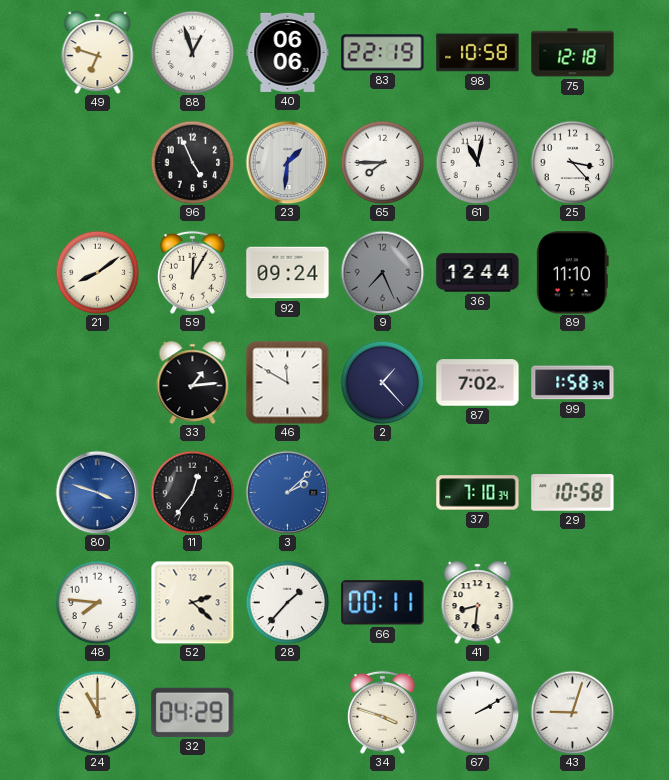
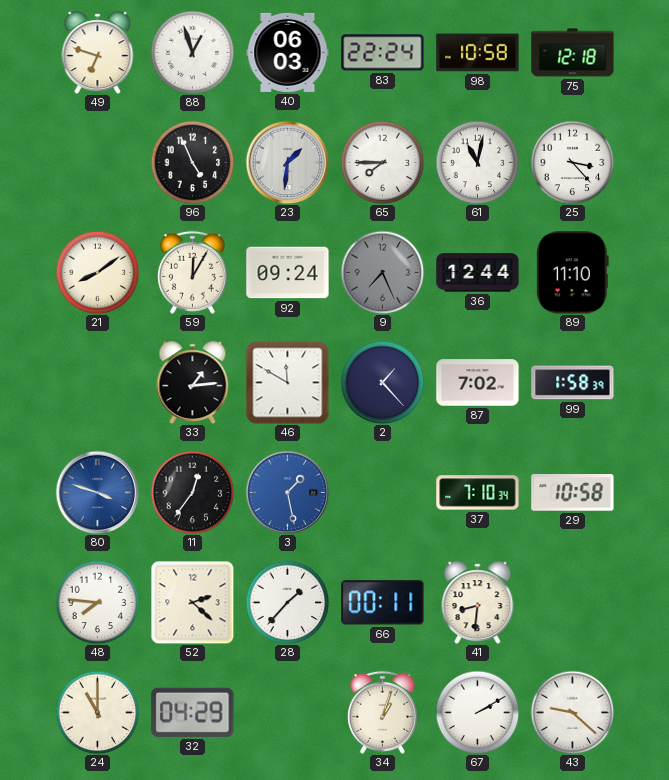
40: 06:06 -> 06:03 (288, 52)
83: 22:19 -> 22:24 (383, 53)
3: 2:08 -> 1:28 (287, 492)
34: 3:48 -> 1:03 (382, 712)
43: 9:03 -> 9:22 (572, 712)
